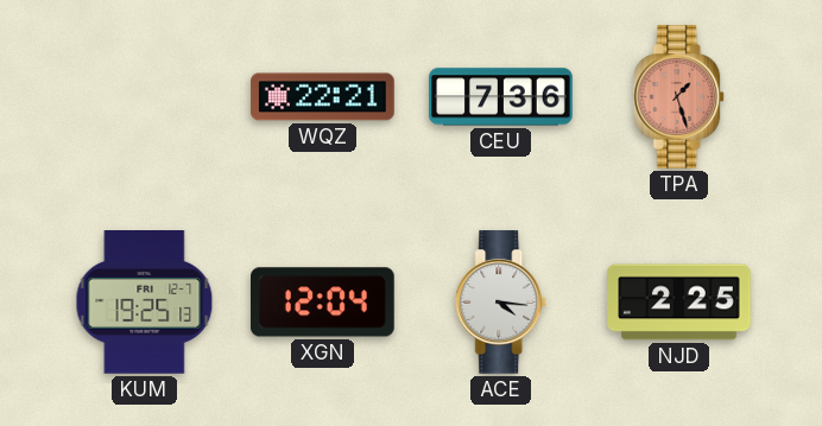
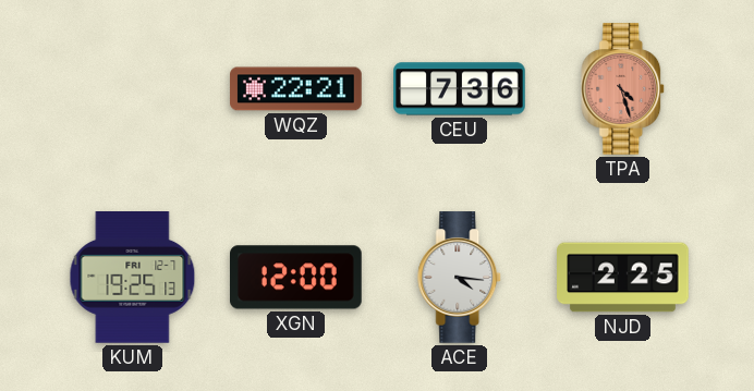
TPA: 1:27 -> 4:27 (623, 89)
XGN: 12:04 -> 12:00 (296, 278)
